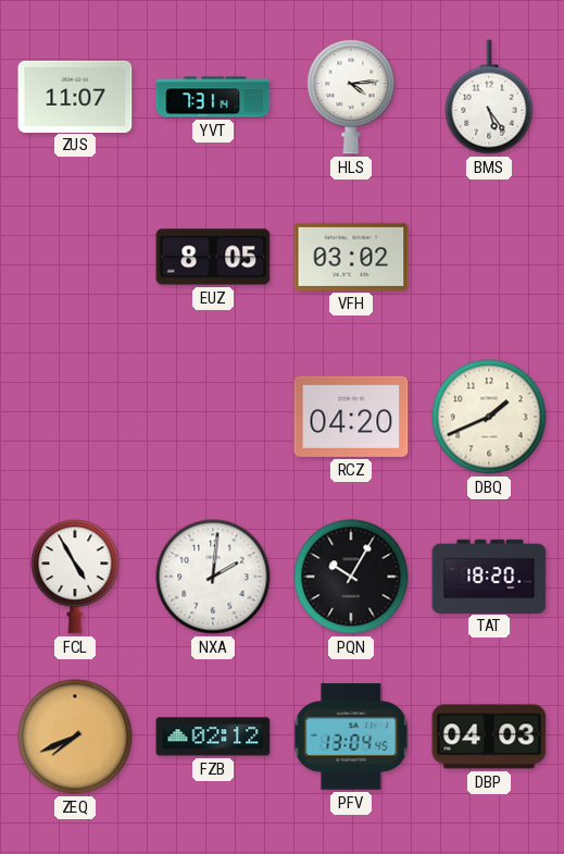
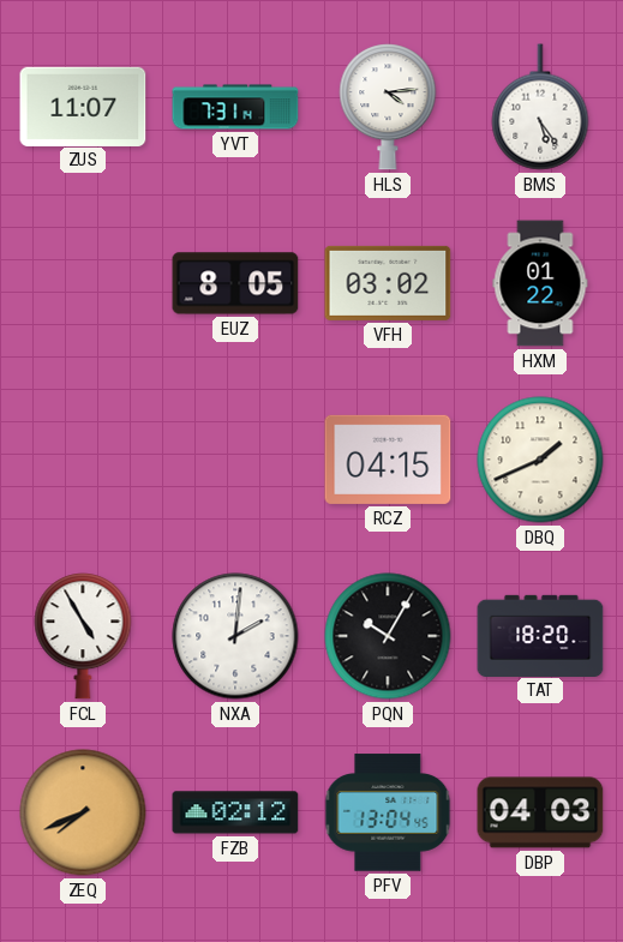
HXM: none -> 01:22 (540, 283)
RCZ: 04:20 -> 04:15 (388, 460)
